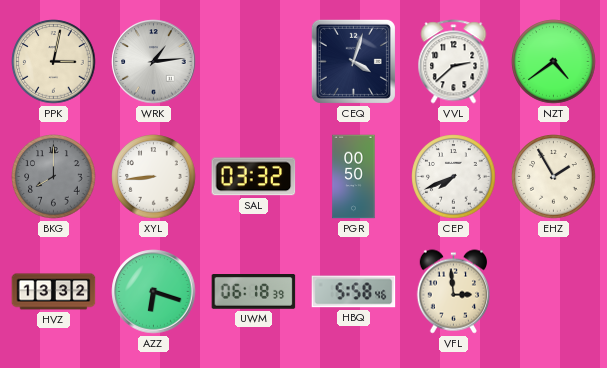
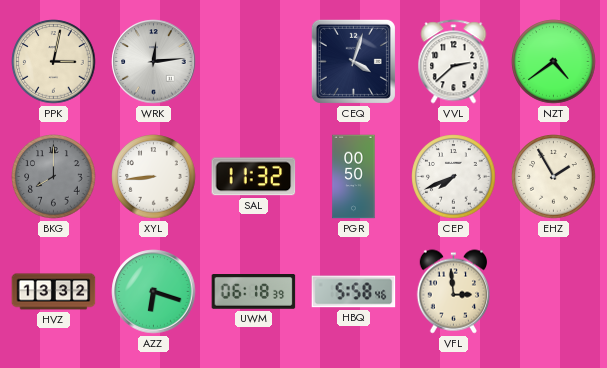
WRK: 1:14 -> 12:14 (154, 62)
SAL: 03:32 -> 11:32 (254, 177)
